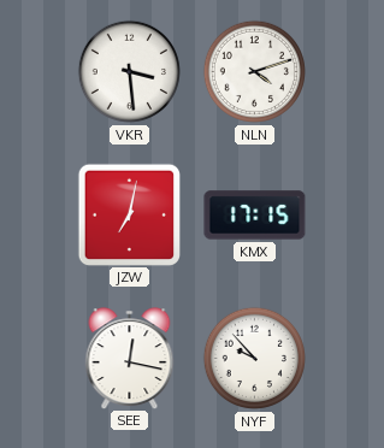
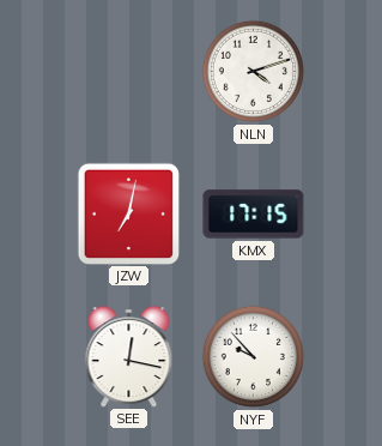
VKR: 3:29 -> none (129, 71)
